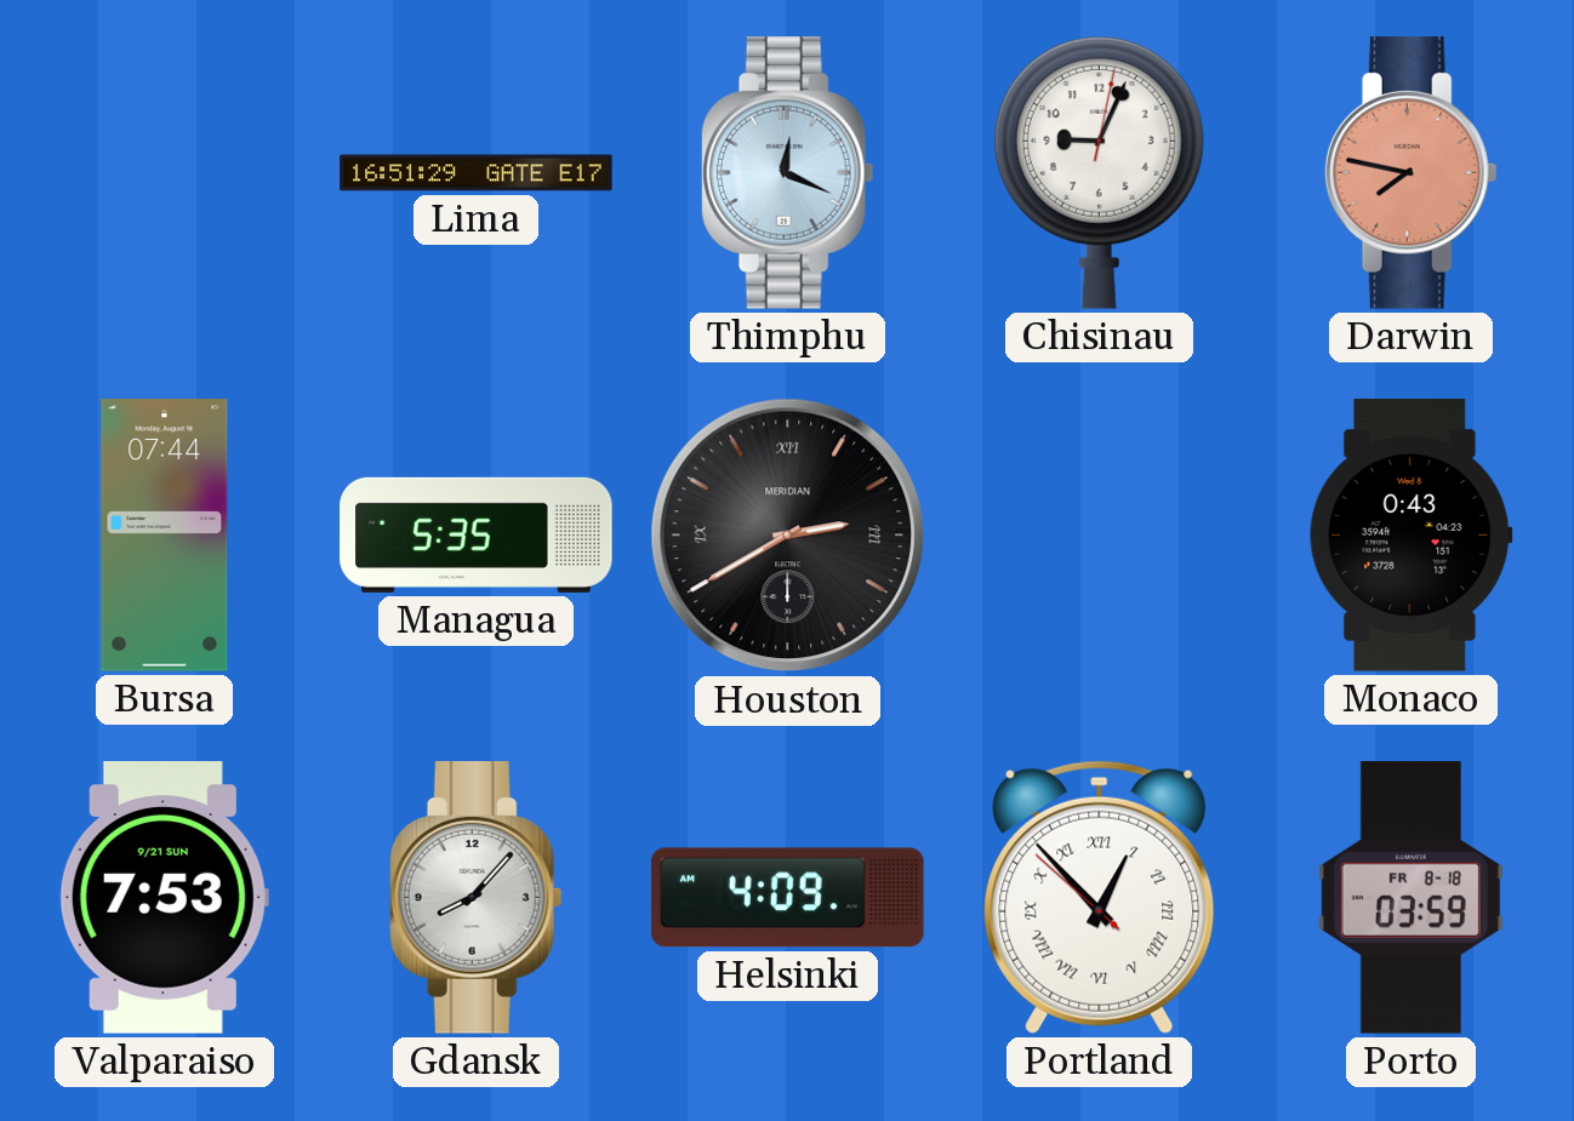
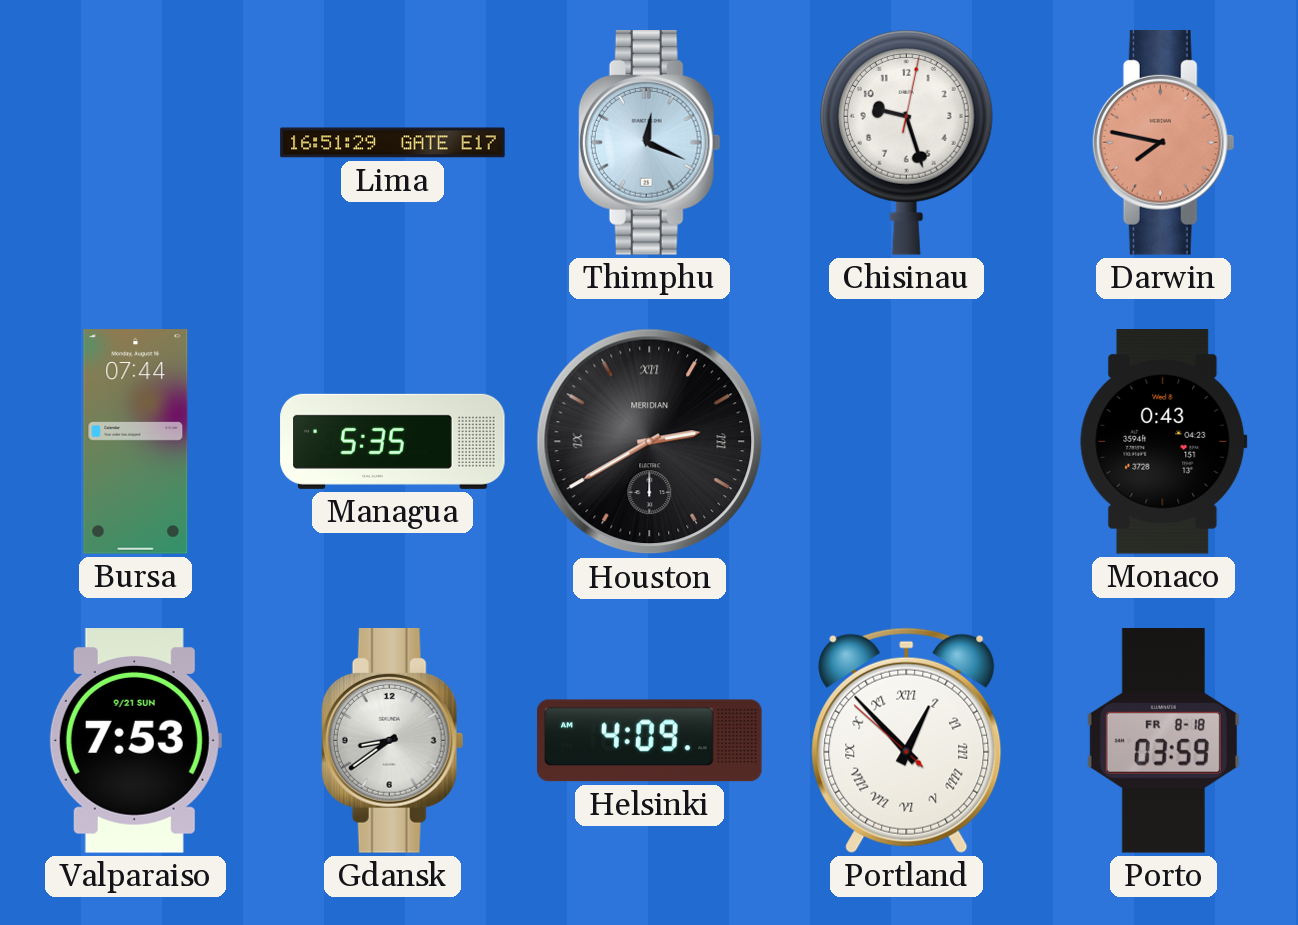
Chisinau: 9:04 -> 9:27 (906, 143)
Gdansk: 8:07 -> 8:39 (392, 741)
